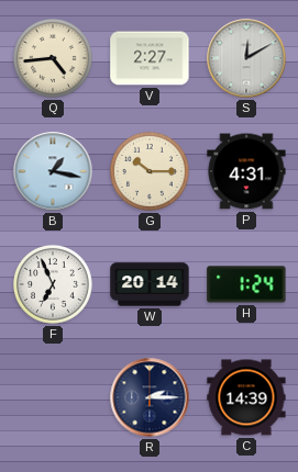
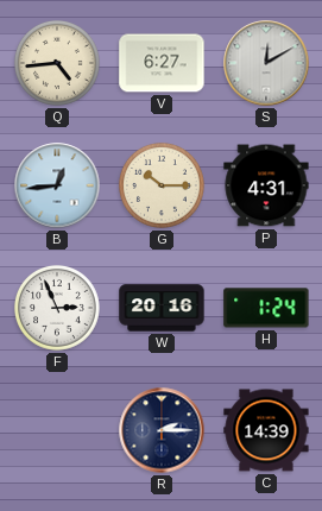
V: 2:27 -> 6:27 (162, 63)
B: 1:17 -> 12:44 (57, 185)
F: 6:56 -> 2:56 (57, 308)
W: 20:14 -> 20:16 (162, 308)
